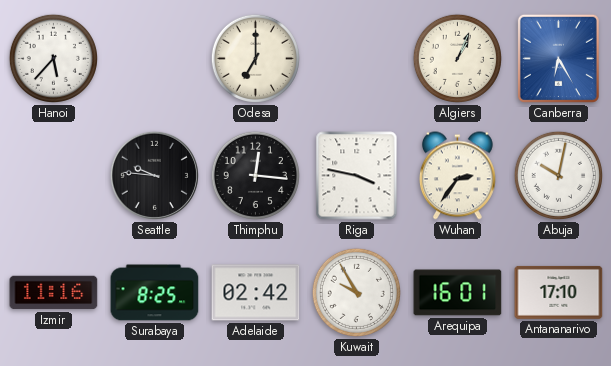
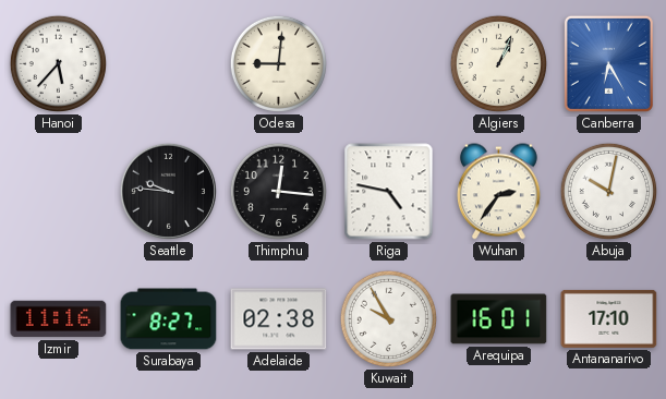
Odesa: 7:00 -> 9:01 (278, 63)
Riga: 3:47 -> 4:47 (389, 192)
Surabaya: 8:25 -> 8:27 (169, 319)
Adelaide: 02:42 -> 02:38 (279, 319)
